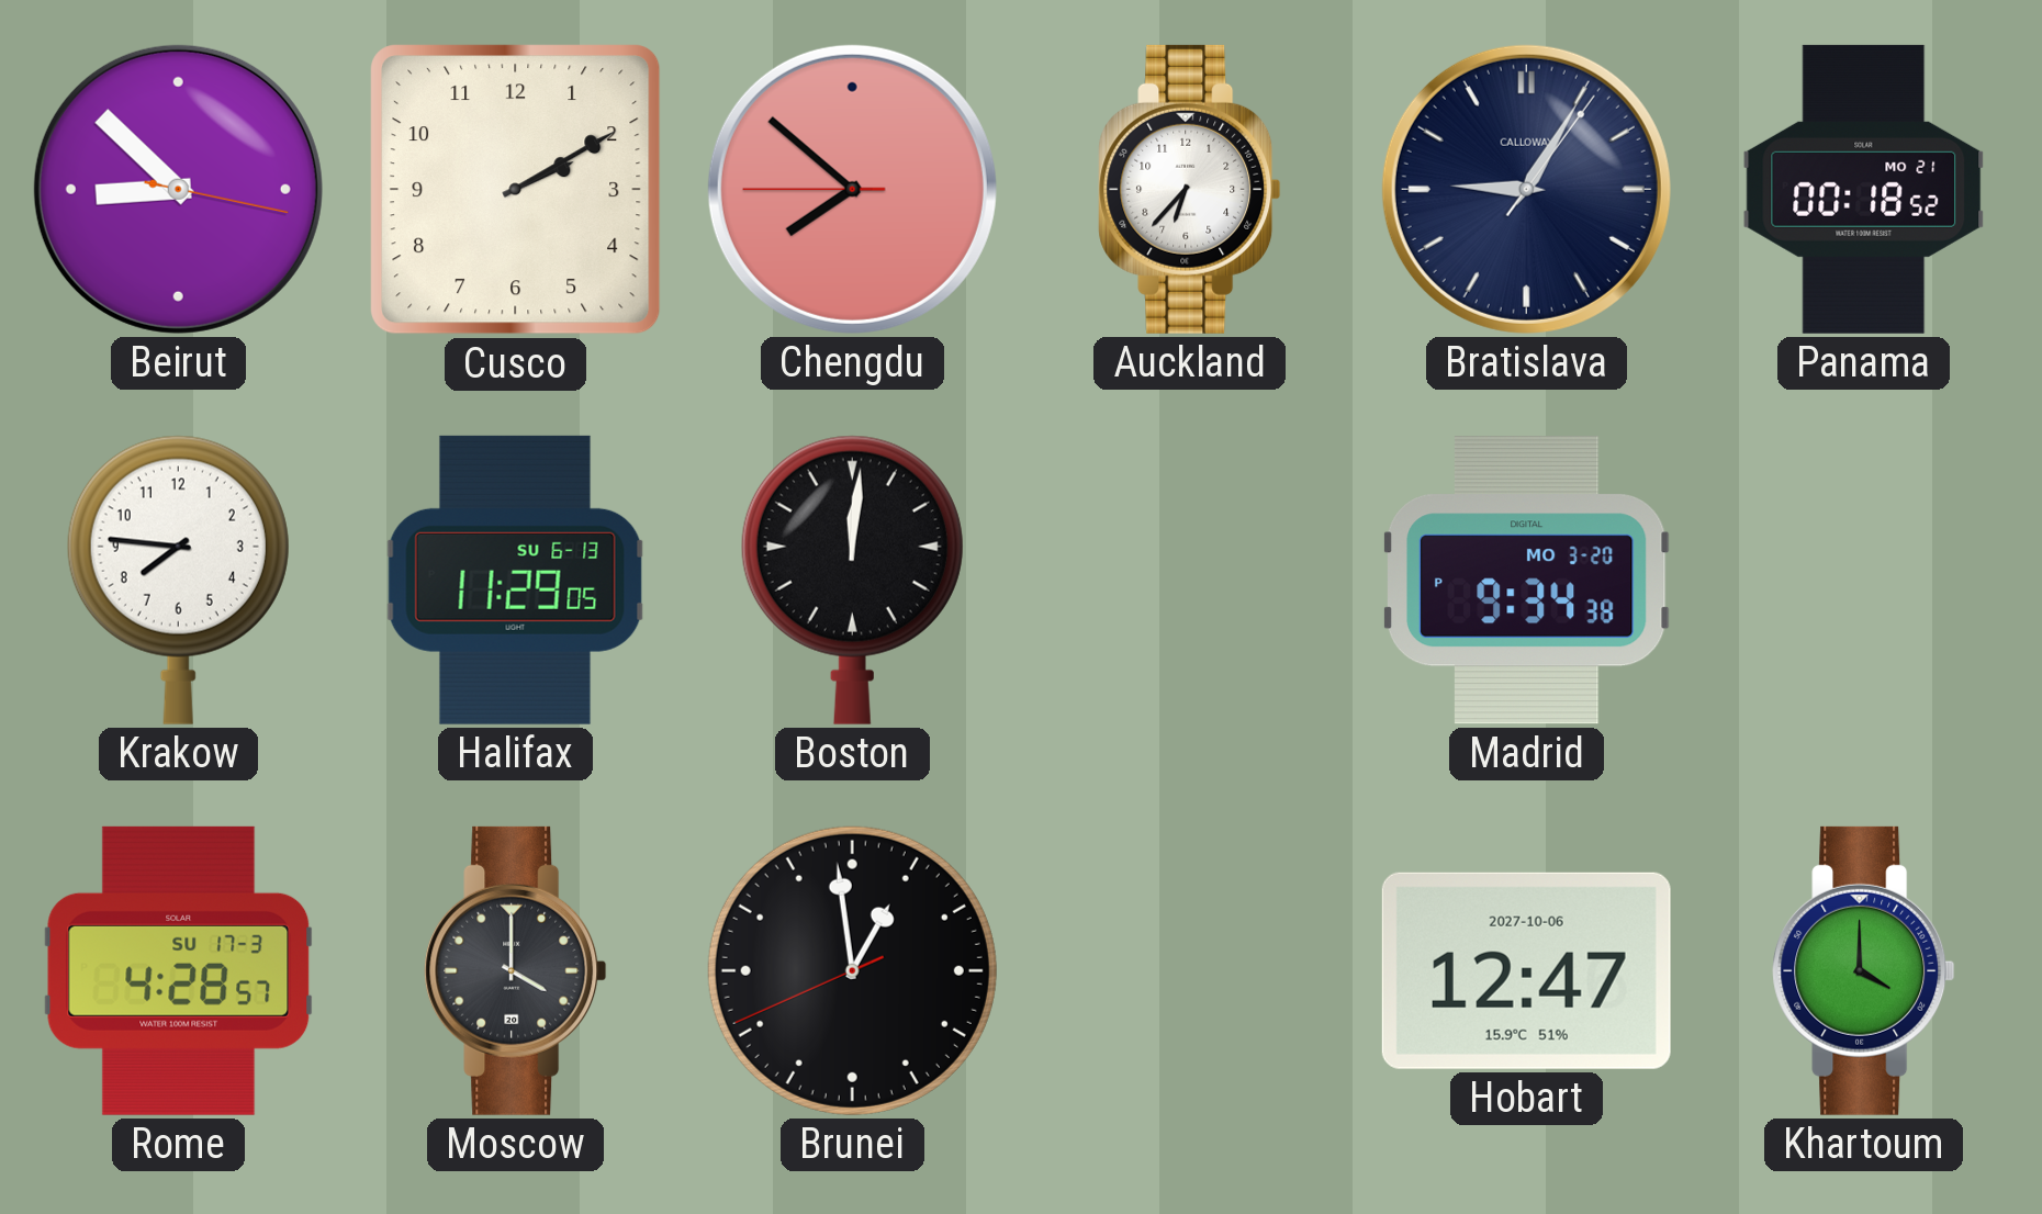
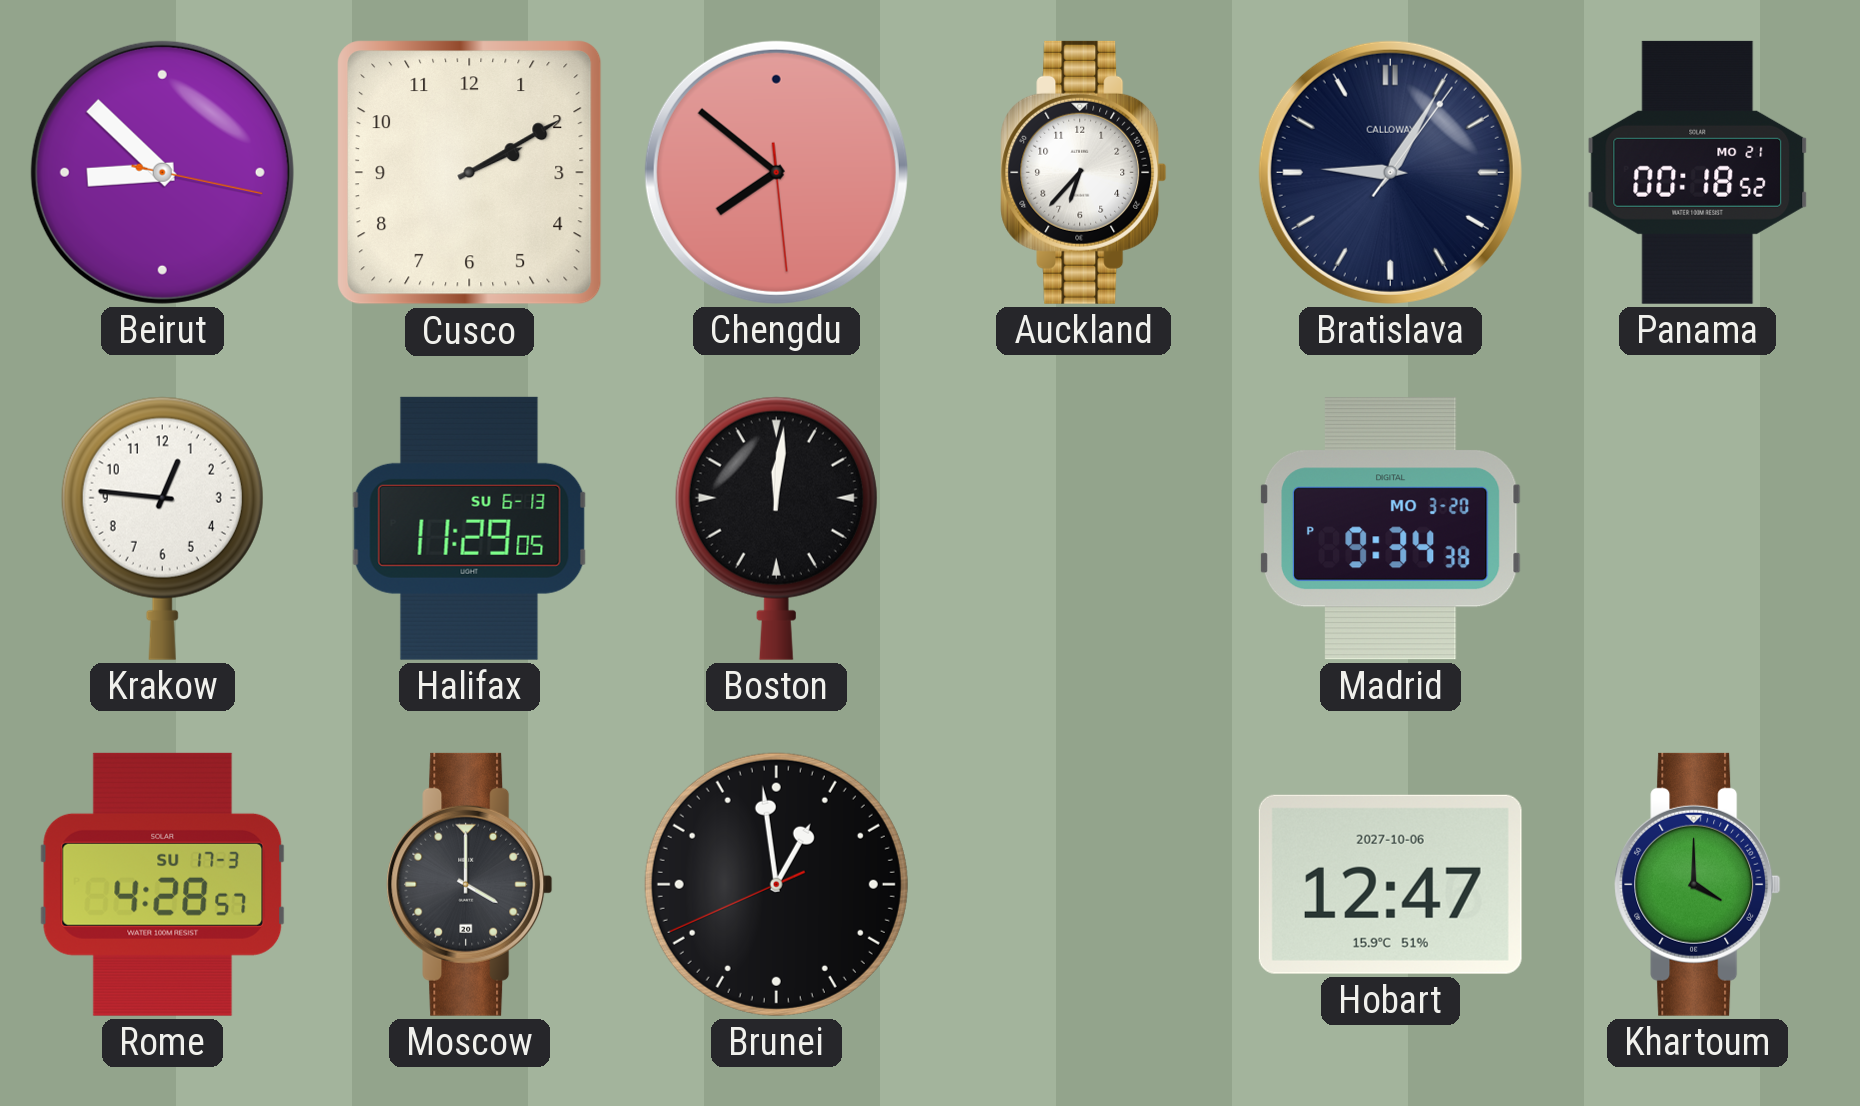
Chengdu: 7:51:45 -> 7:51:29 (776, 172)
Krakow: 7:46 -> 12:46 (162, 528)
